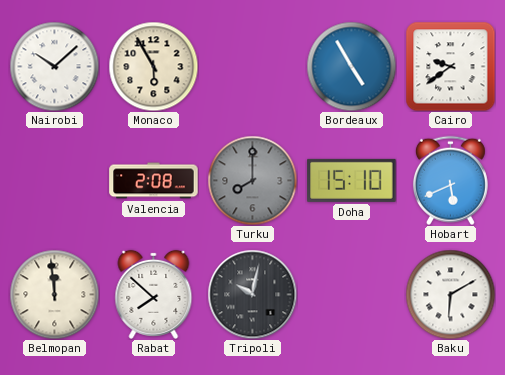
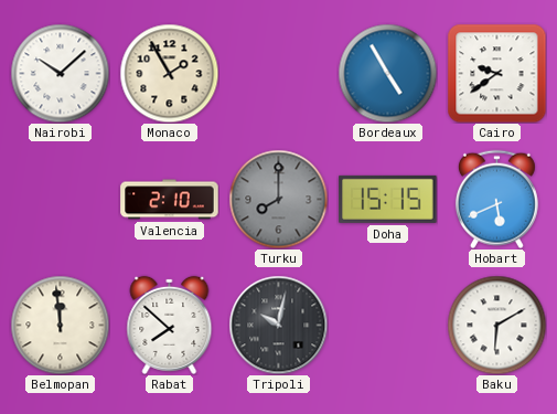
Monaco: 5:55 -> 1:55 (169, 73)
Valencia: 2:08 -> 2:10 (170, 200)
Doha: 15:10 -> 15:15 (388, 199)
